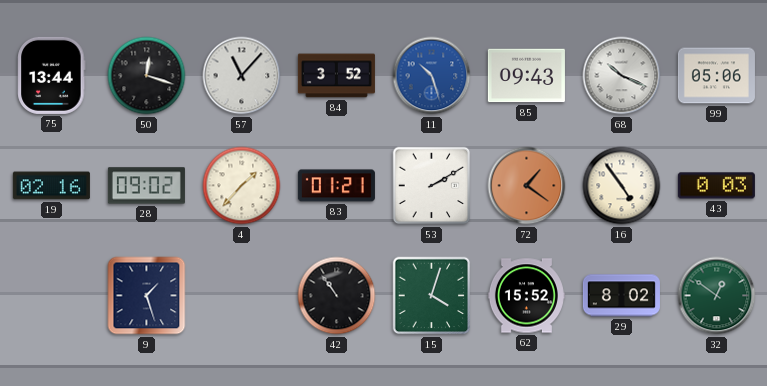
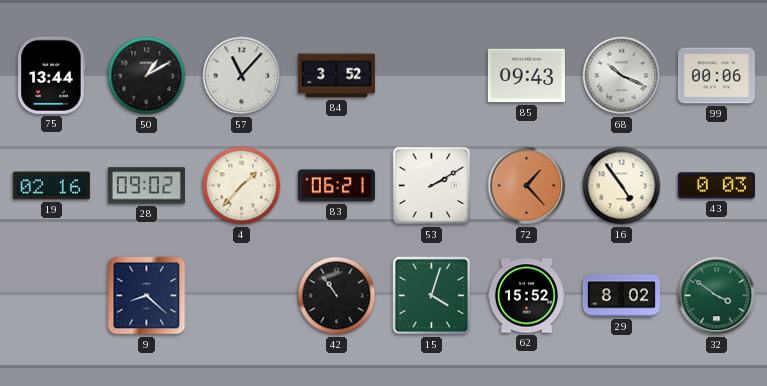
50: 12:18 -> 1:10 (147, 76)
11: 10:27 -> none (432, 76)
99: 05:06 -> 00:06 (716, 76)
83: 01:21 -> 06:21 (336, 186)
72: 1:21 -> 1:23 (527, 186)
9: 1:27 -> 8:22 (147, 296)
32: 12:51 -> 3:51 (717, 296)
